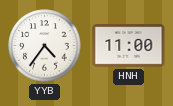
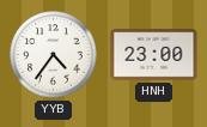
HNH: 11:00 -> 23:00 (154, 55)
